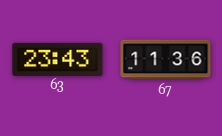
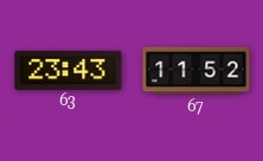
67: 11:36 -> 11:52 (197, 71)
